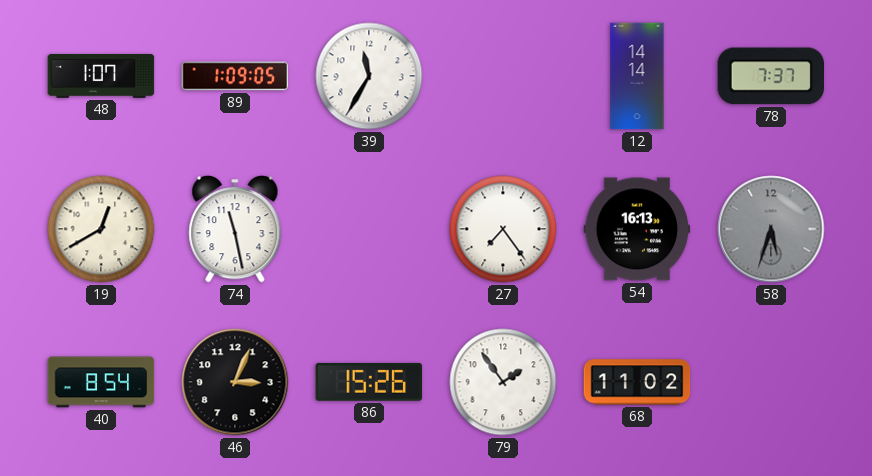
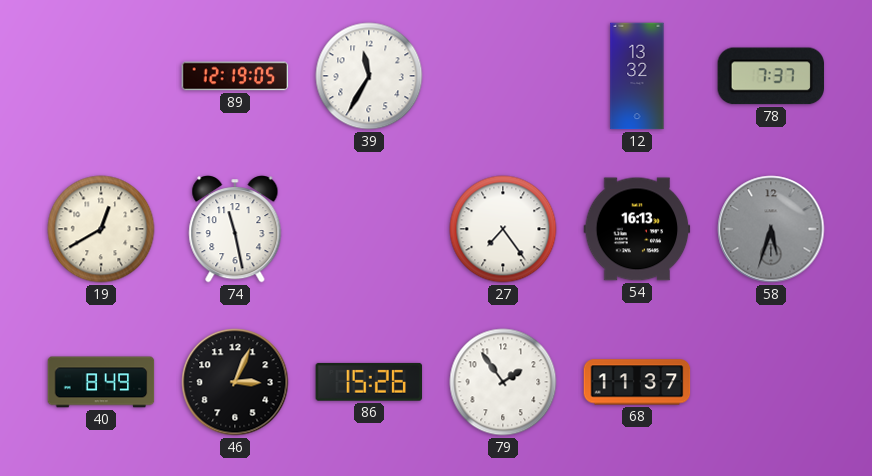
48: 1:07 -> none (101, 76)
89: 1:09 -> 12:19 (235, 76)
12: 14:14 -> 13:32 (637, 76)
40: 8:54 -> 8:49 (101, 382)
68: 11:02 -> 11:37 (637, 382)
